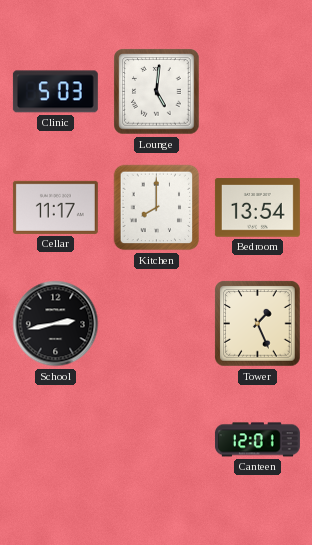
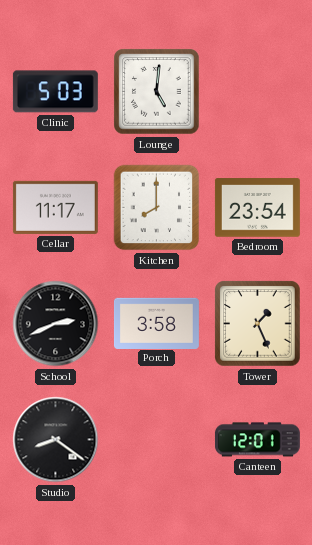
Bedroom: 13:54 -> 23:54 (257, 208)
School: 2:43 -> 2:41 (56, 324)
Porch: none -> 3:58 (156, 323)
Studio: none -> 8:21 (56, 440)
